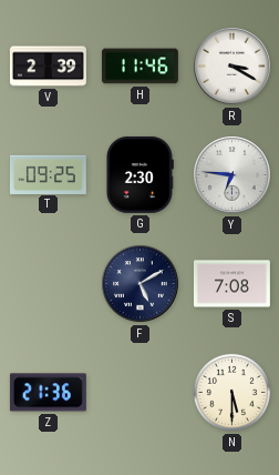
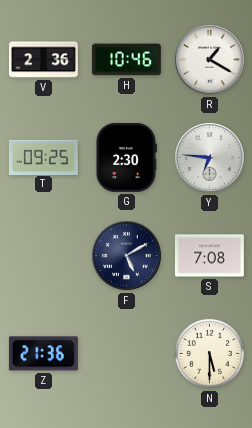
V: 2:39 -> 2:36 (44, 60)
H: 11:46 -> 10:46 (126, 60)
R: 3:20 -> 1:20 (210, 60)
